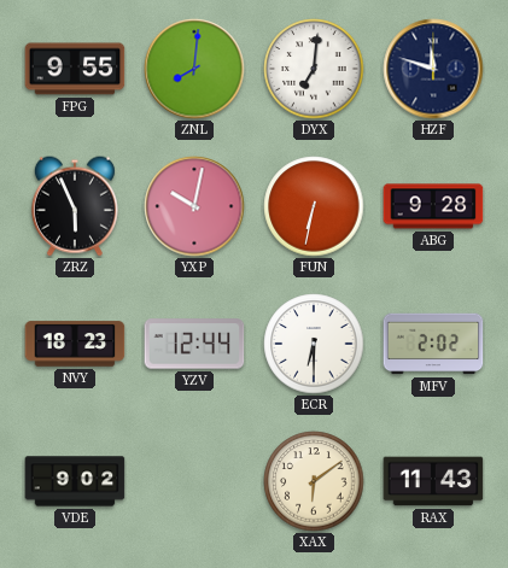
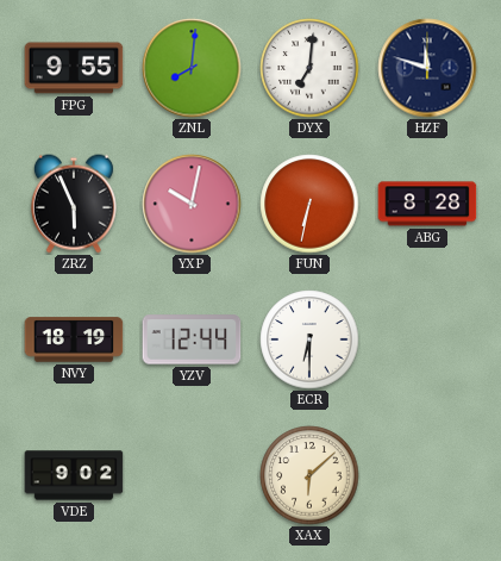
ABG: 9:28 -> 8:28 (427, 204)
NVY: 18:23 -> 18:19 (74, 339)
MFV: 2:02 -> none (433, 344)
XAX: 6:09 -> 6:08 (309, 475)
RAX: 11:43 -> none (433, 481)
